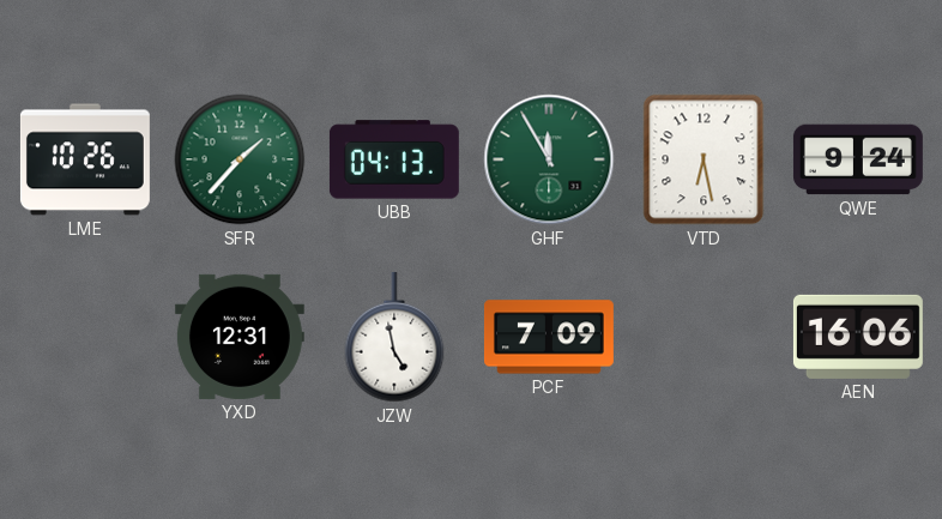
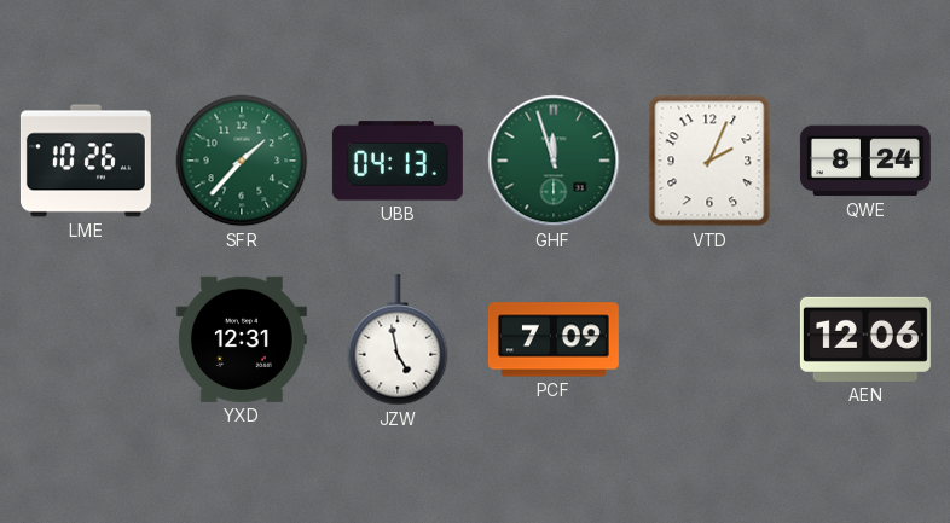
GHF: 11:55 -> 11:57 (554, 161)
VTD: 6:28 -> 2:04 (709, 161)
QWE: 9:24 -> 8:24 (865, 161)
AEN: 16:06 -> 12:06 (865, 339)
